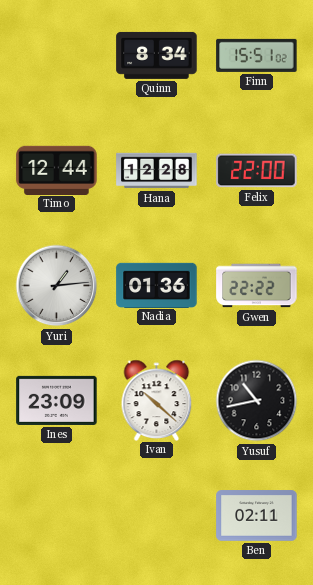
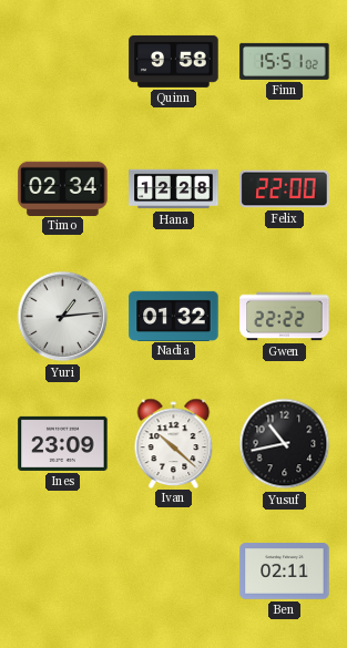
Quinn: 8:34 -> 9:58 (174, 61)
Timo: 12:44 -> 02:34 (63, 188)
Nadia: 01:36 -> 01:32 (174, 316)
